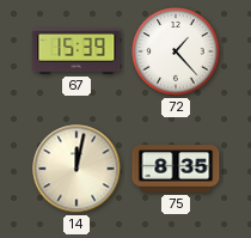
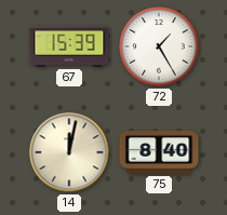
72: 1:23 -> 1:25 (159, 46)
75: 8:35 -> 8:40 (159, 152)
